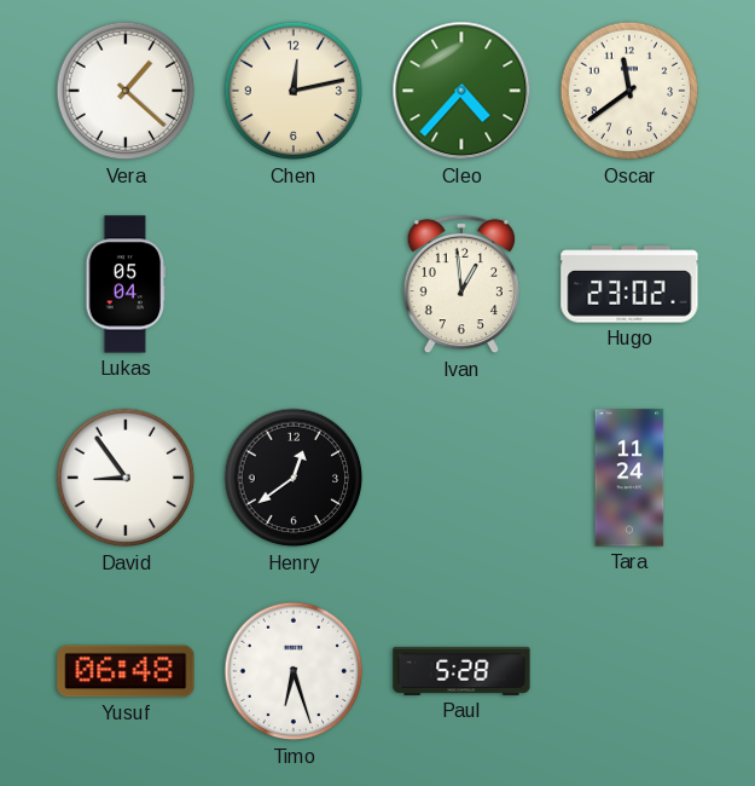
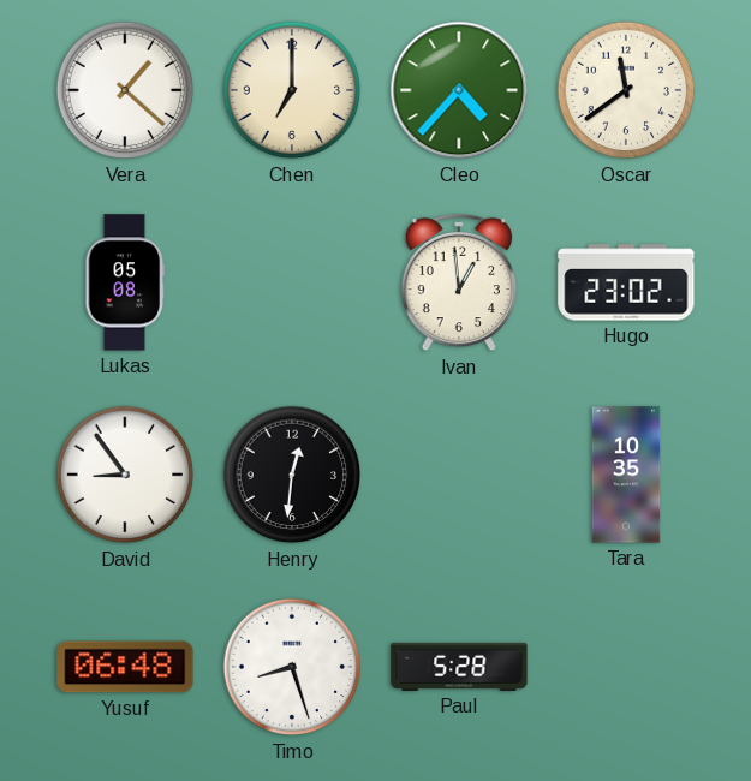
Chen: 12:13 -> 7:00 (292, 90)
Lukas: 05:04 -> 05:08 (125, 282)
Henry: 12:39 -> 12:31 (292, 475)
Tara: 11:24 -> 10:35 (626, 475)
Timo: 6:27 -> 8:27 (292, 667)
